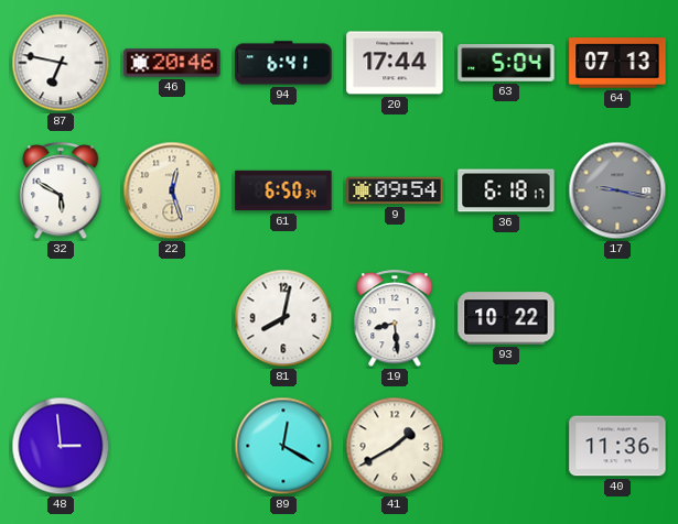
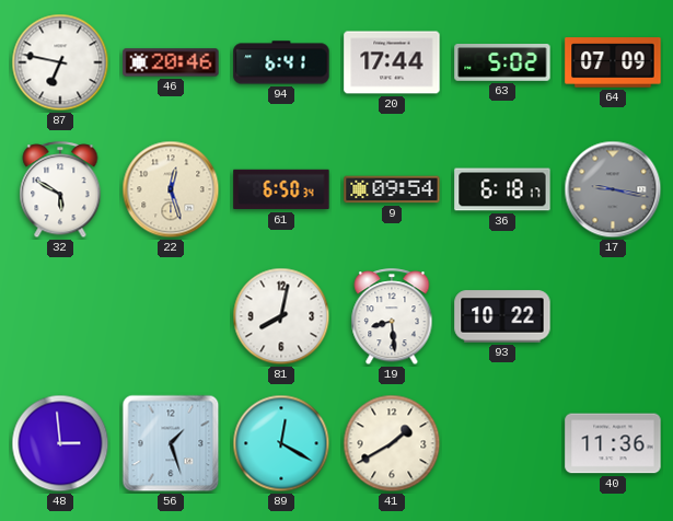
63: 5:04 -> 5:02 (502, 63)
64: 07:13 -> 07:09 (613, 62)
56: none -> 1:27 (171, 443)
